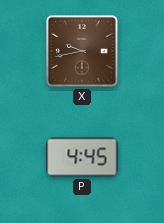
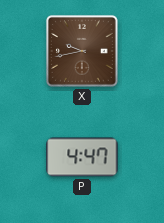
P: 4:45 -> 4:47 (82, 157)
